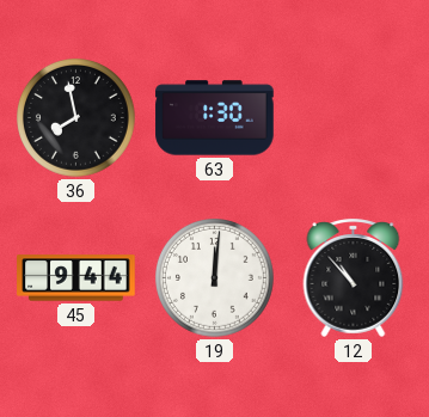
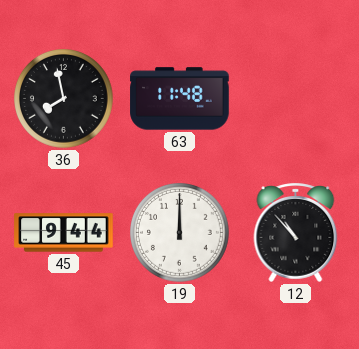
63: 1:30 -> 11:48 (180, 99)
19: 12:01 -> 12:00 (180, 233)
